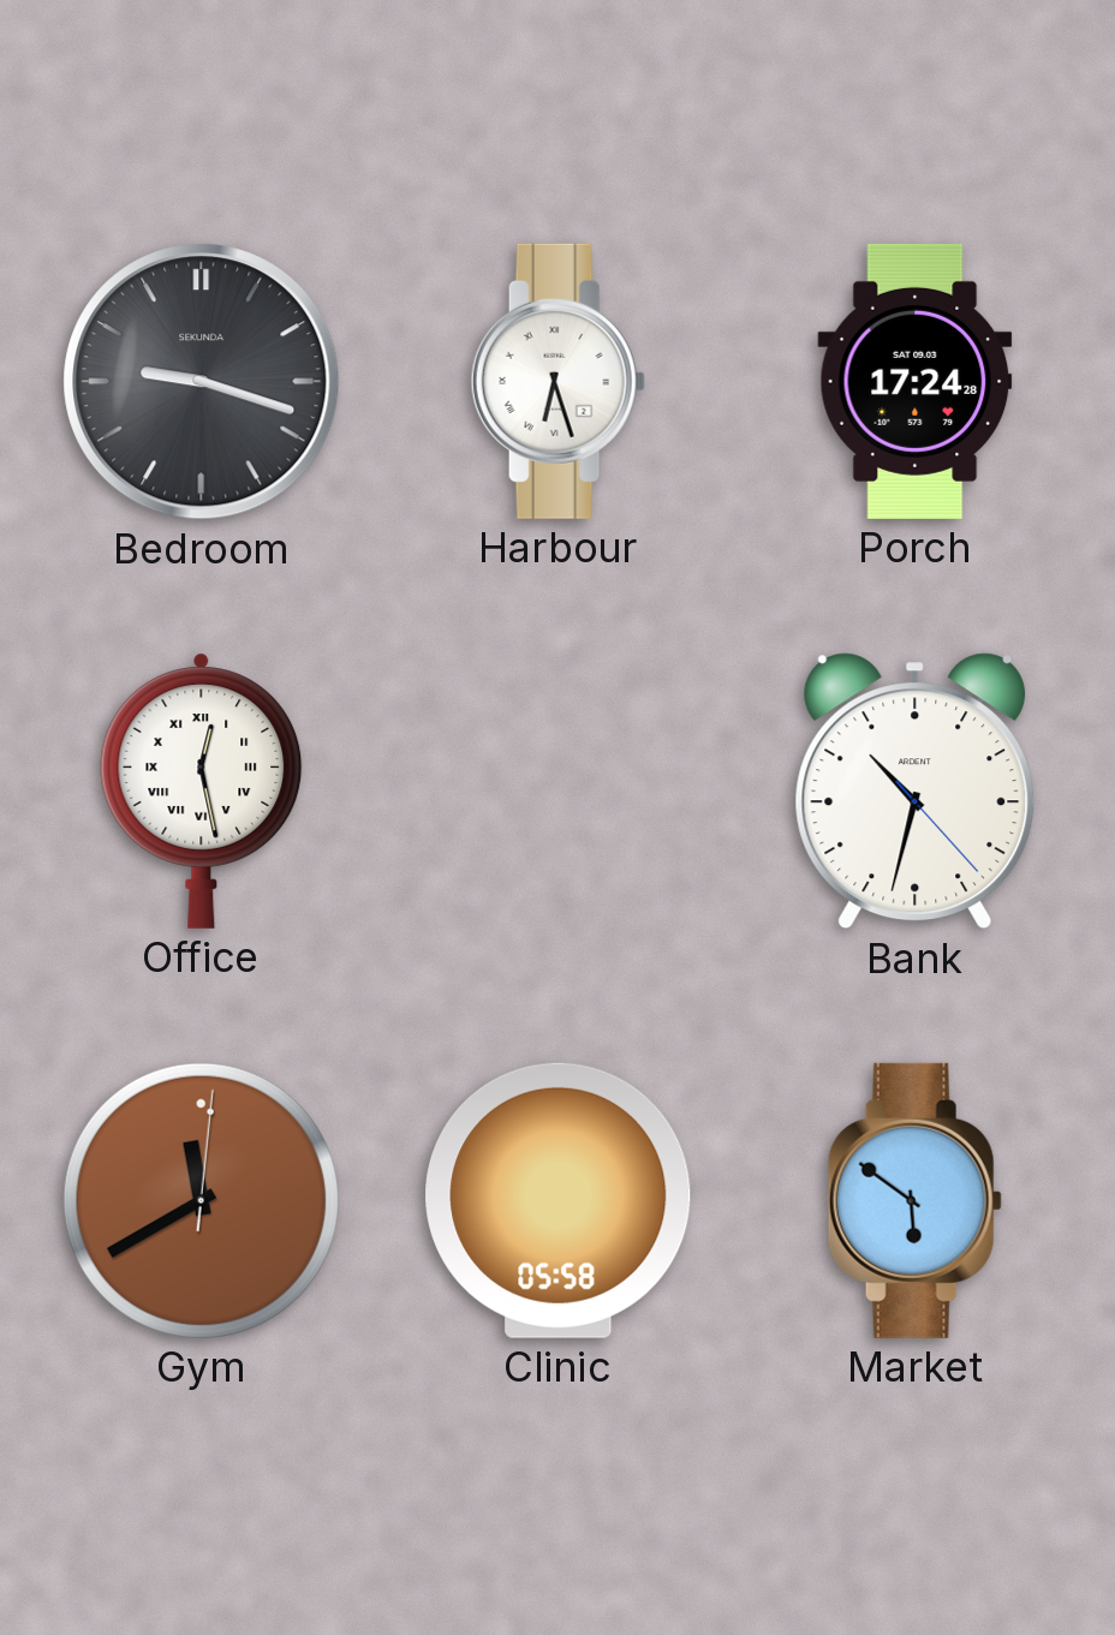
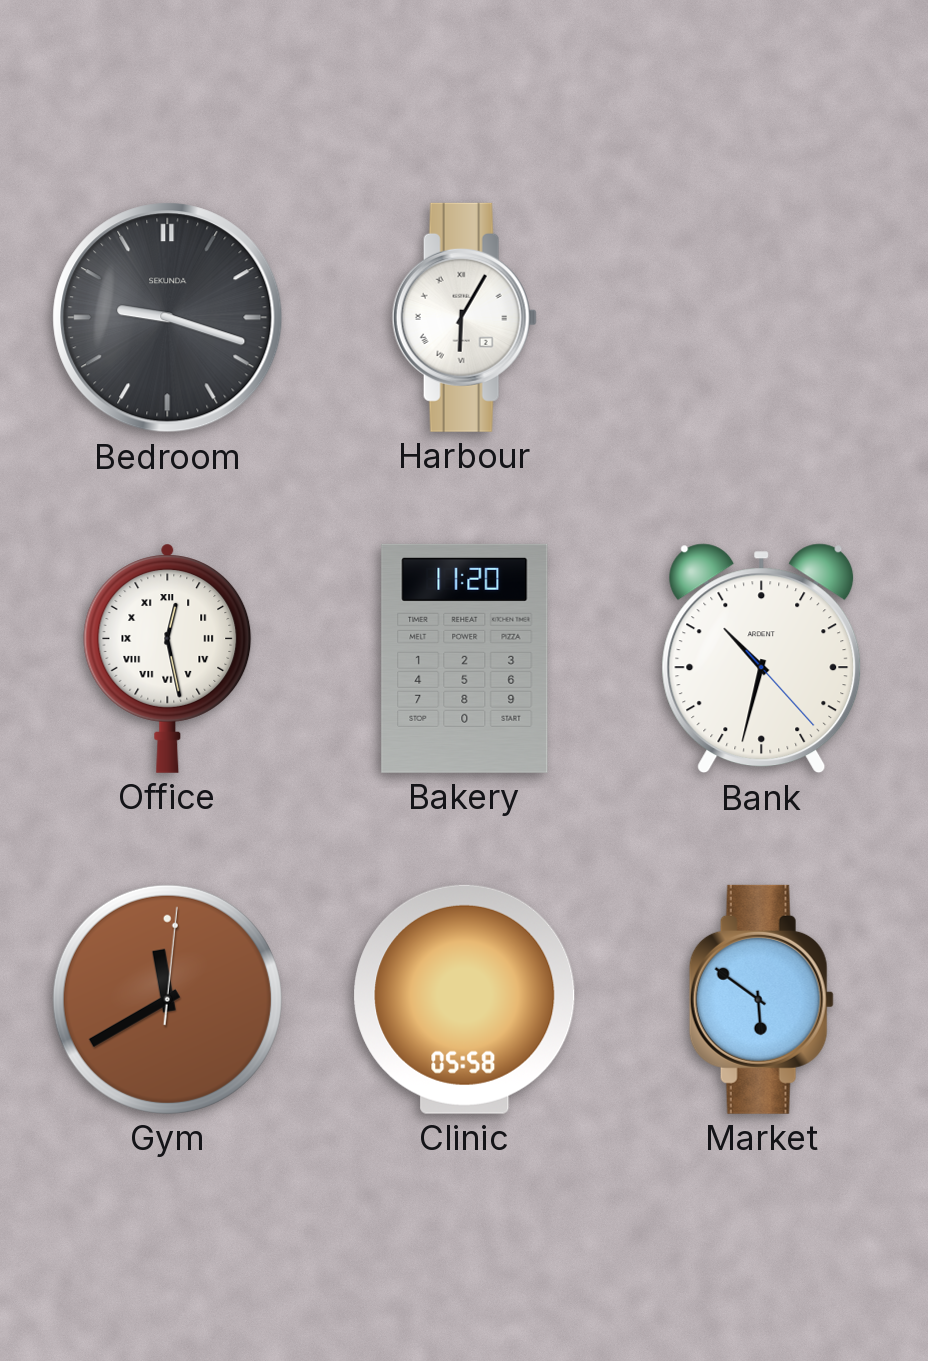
Harbour: 6:27 -> 6:05 (464, 317)
Porch: 17:24 -> none (916, 381)
Bakery: none -> 11:20 (465, 658)
